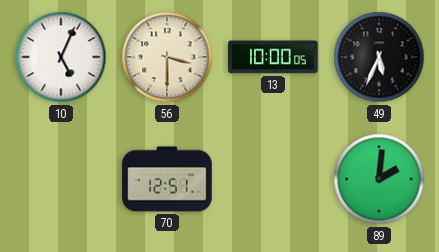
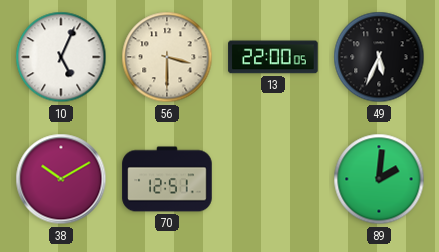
13: 10:00 -> 22:00 (273, 57)
38: none -> 10:10 (61, 179)
